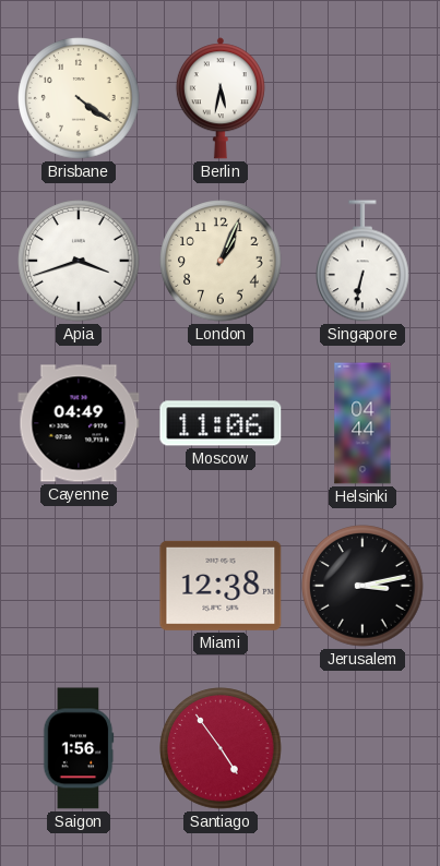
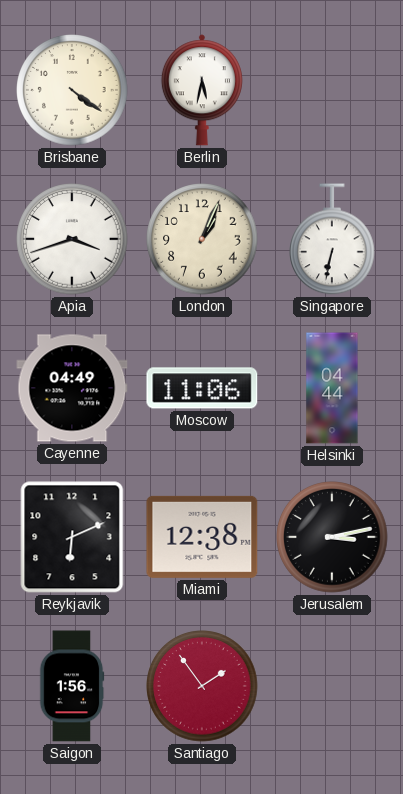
Reykjavik: none -> 6:11 (72, 537)
Santiago: 4:54 -> 1:54 (202, 686)
